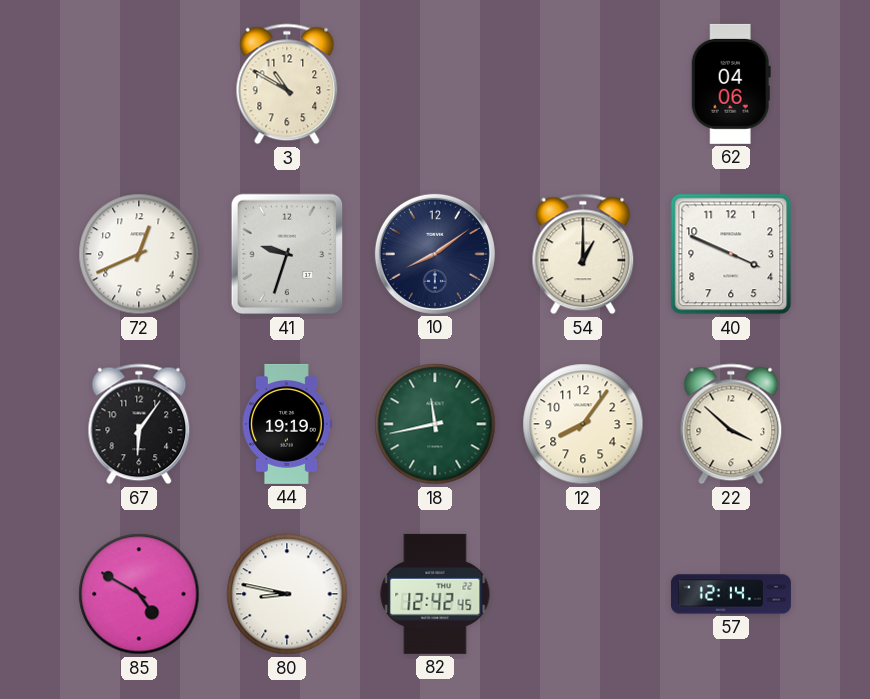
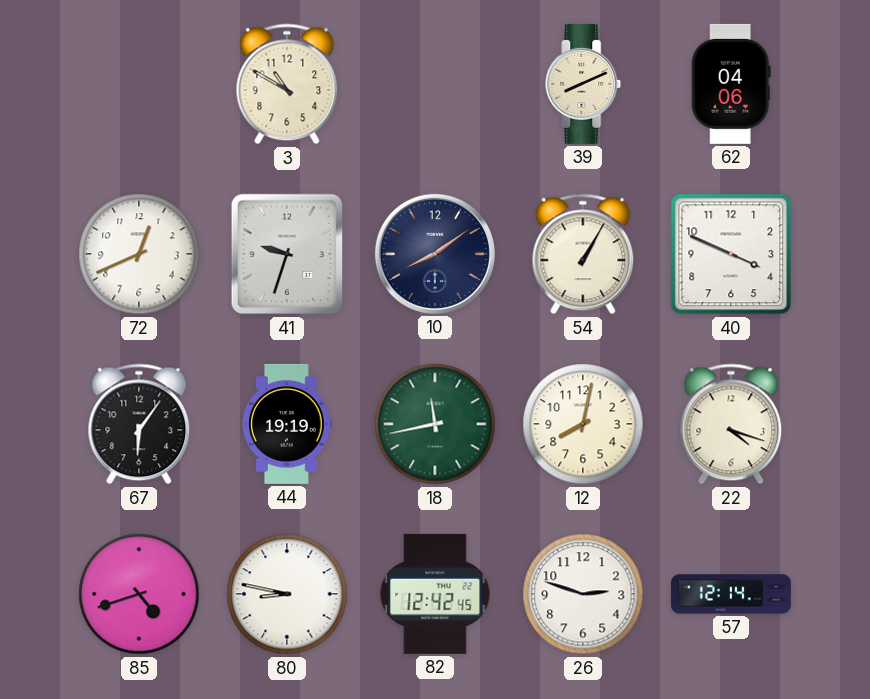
39: none -> 8:11 (583, 84)
54: 1:00 -> 1:05 (583, 254)
12: 8:06 -> 8:02 (583, 424)
22: 3:52 -> 4:18 (731, 424)
85: 4:50 -> 4:42 (139, 594)
26: none -> 2:48 (583, 594)
